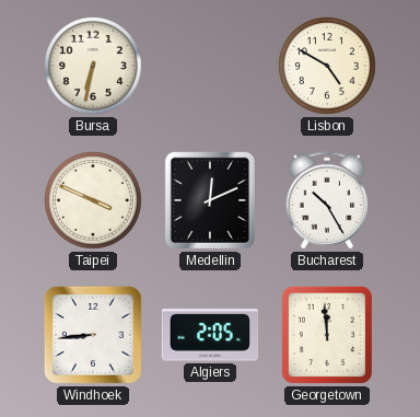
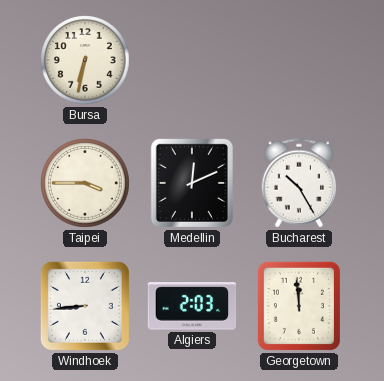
Lisbon: 4:50 -> none (328, 67)
Taipei: 3:49 -> 3:45 (86, 184)
Algiers: 2:05 -> 2:03 (192, 306)
